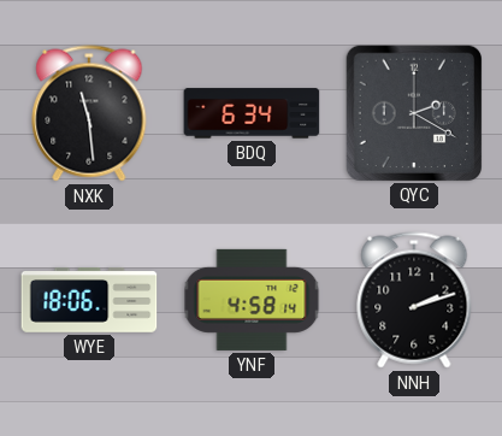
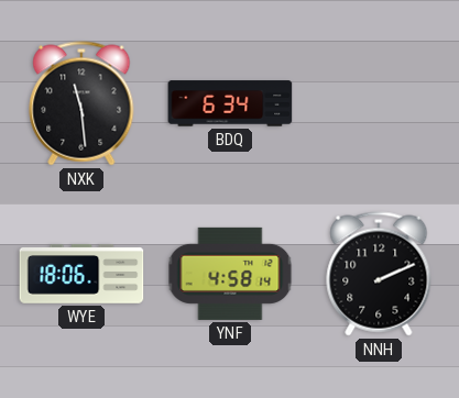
QYC: 2:20 -> none (413, 112)
NNH: 2:12 -> 2:11 (379, 274)
